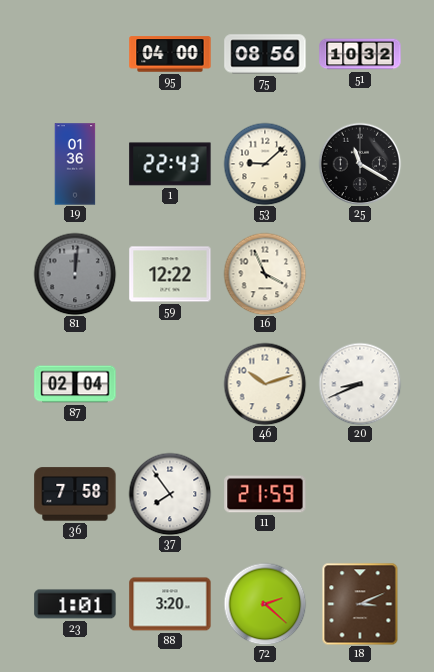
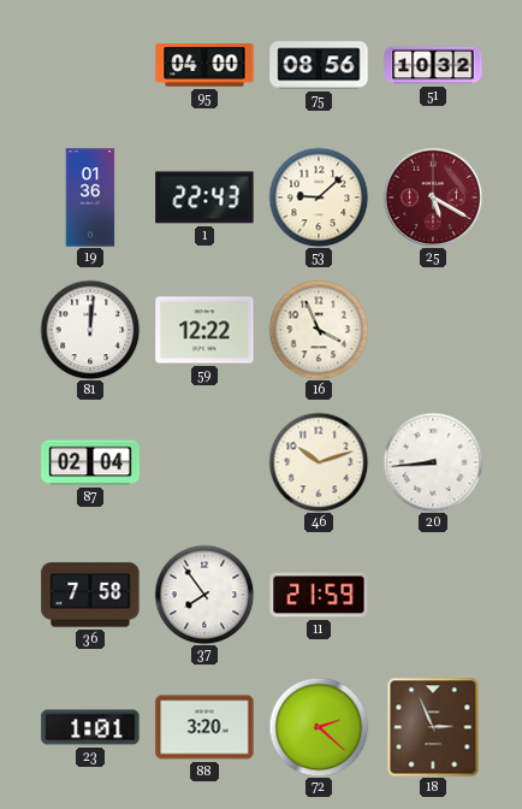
25: 11:20 -> 5:20 (433, 197)
25 dial: black -> burgundy (433, 197)
81 dial: grey -> white (90, 330)
20: 8:41 -> 8:44 (433, 462)
18: 3:11 -> 2:56 (433, 727)
